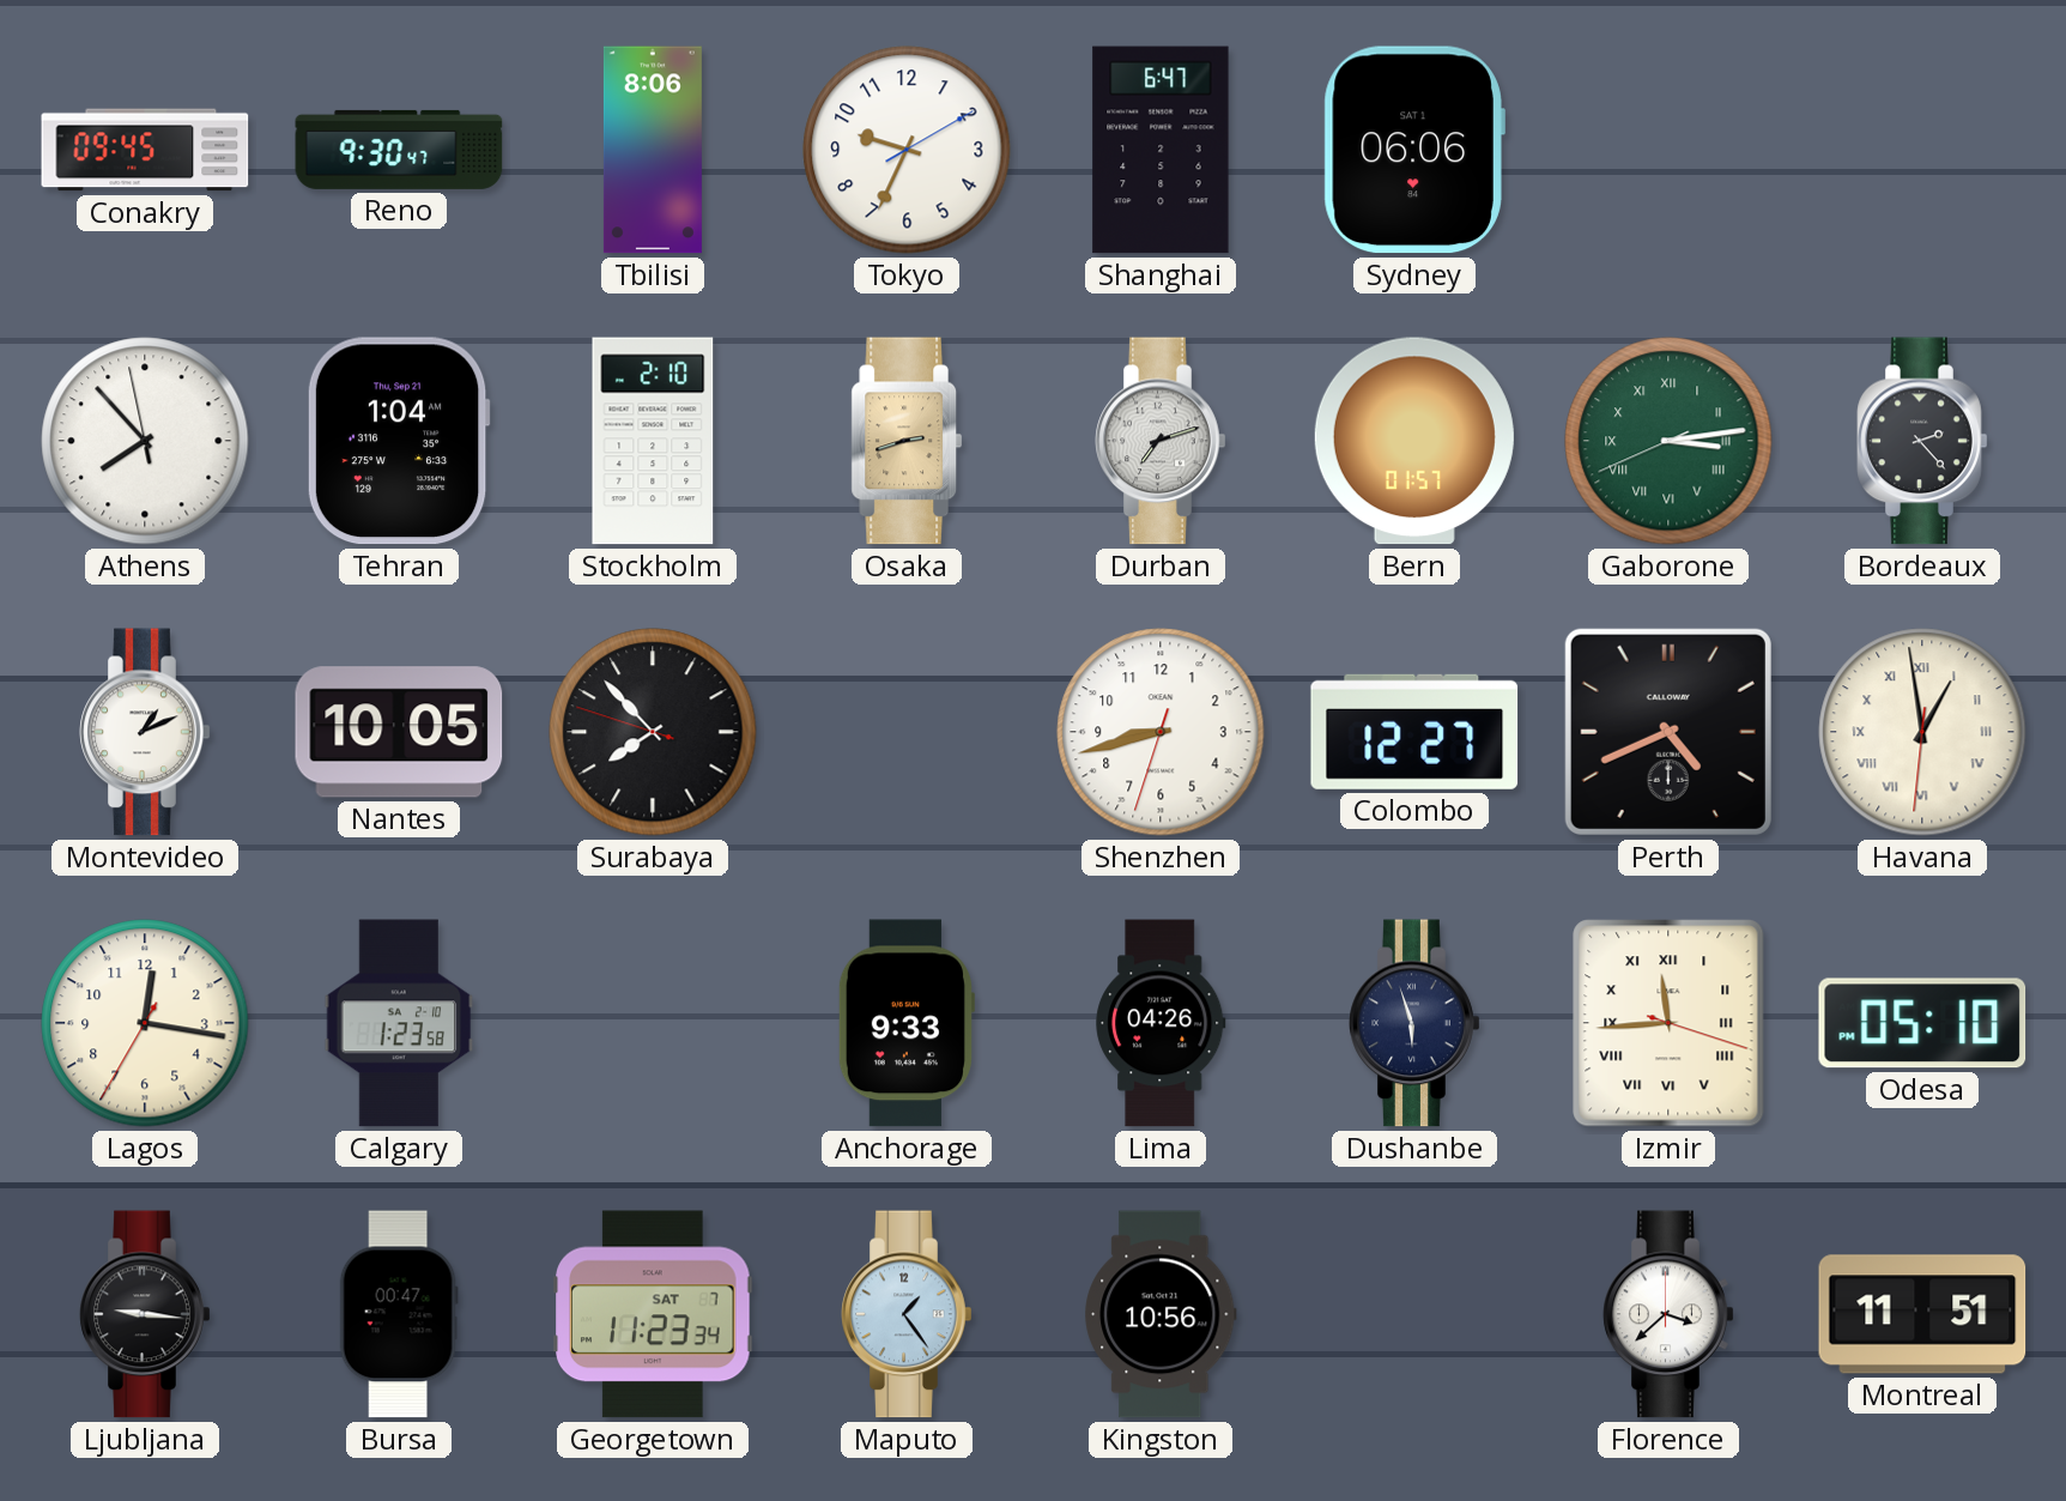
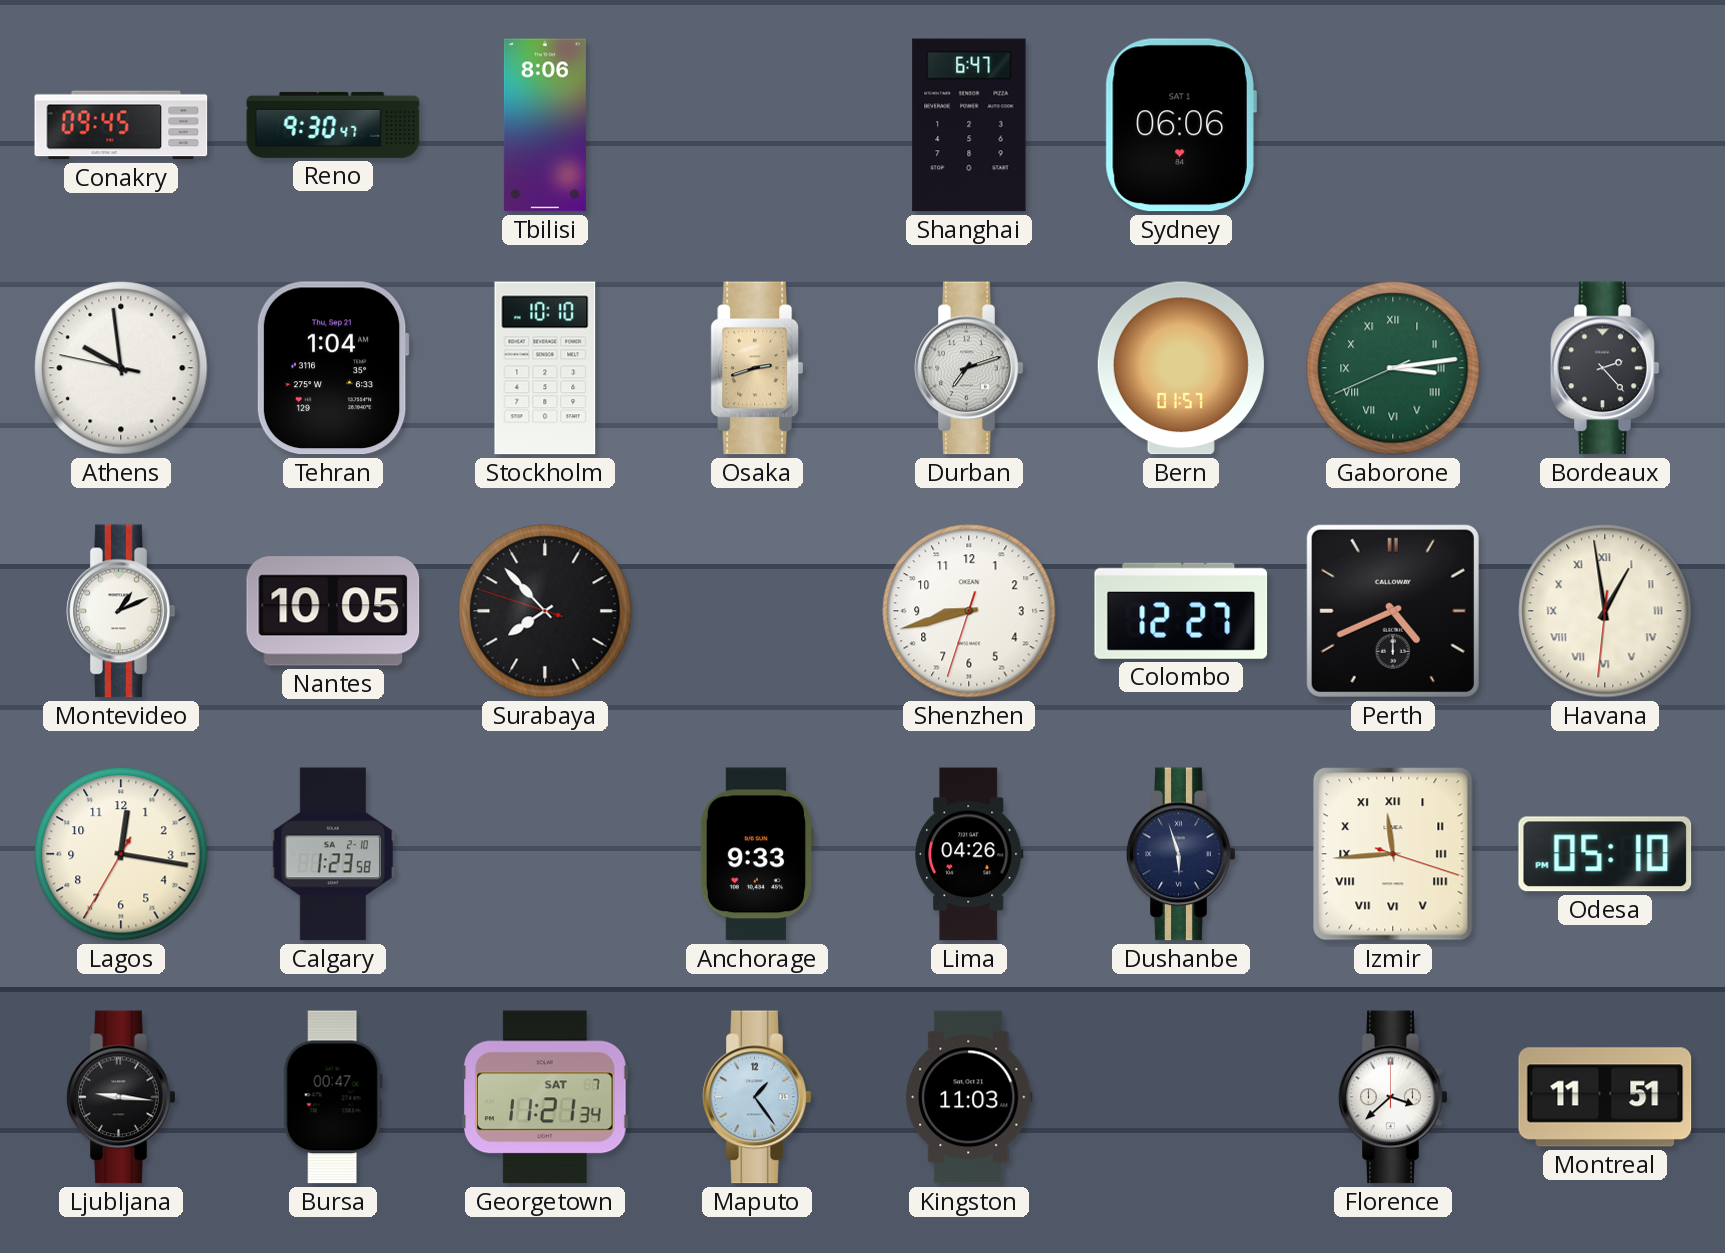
Tokyo: 9:34 -> none (907, 150)
Athens: 7:52 -> 9:58 (121, 368)
Stockholm: 2:10 -> 10:10 (545, 368)
Georgetown: 11:23 -> 11:21 (545, 1097)
Kingston: 10:56 -> 11:03 (969, 1097)
